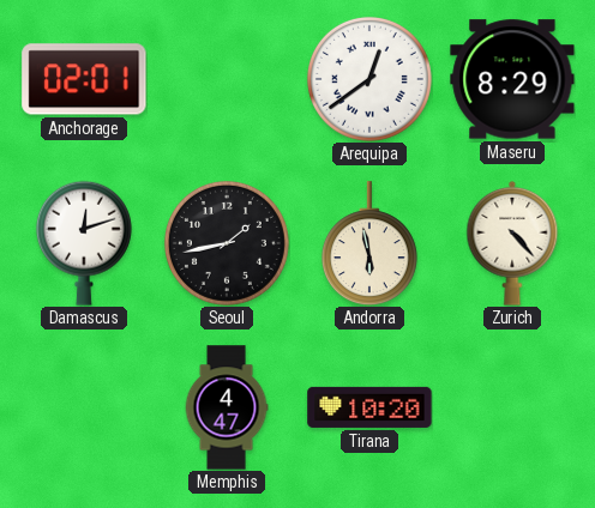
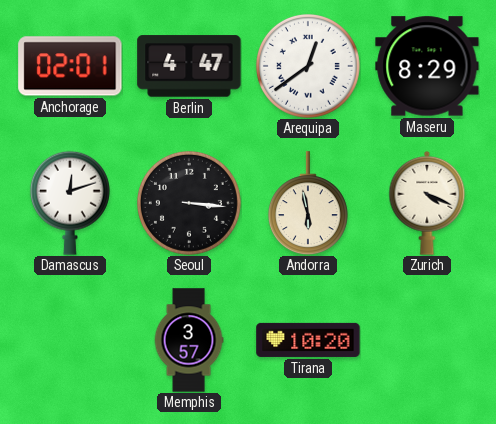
Berlin: none -> 4:47 (189, 66)
Seoul: 1:43 -> 3:16 (189, 203)
Zurich: 4:23 -> 4:19 (427, 203)
Memphis: 4:47 -> 3:57 (189, 340)
